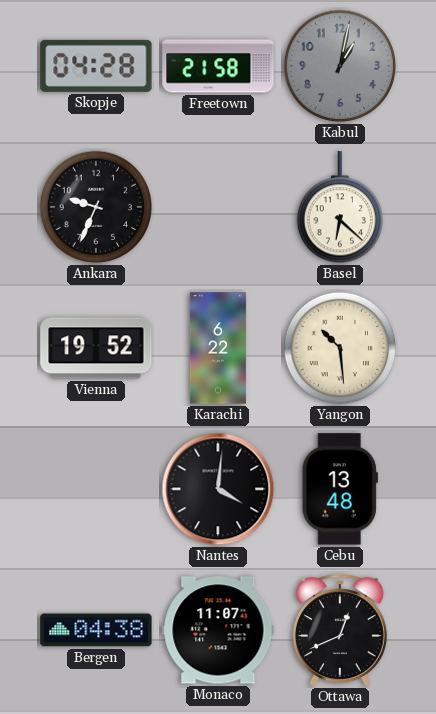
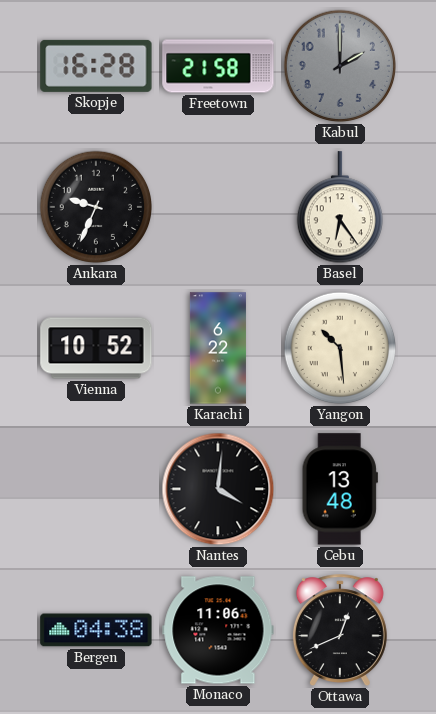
Skopje: 04:28 -> 16:28 (96, 66)
Kabul: 1:02 -> 2:00 (340, 66)
Basel: 6:22 -> 6:24 (339, 208)
Vienna: 19:52 -> 10:52 (96, 348)
Monaco: 11:07 -> 11:06 (218, 630)
